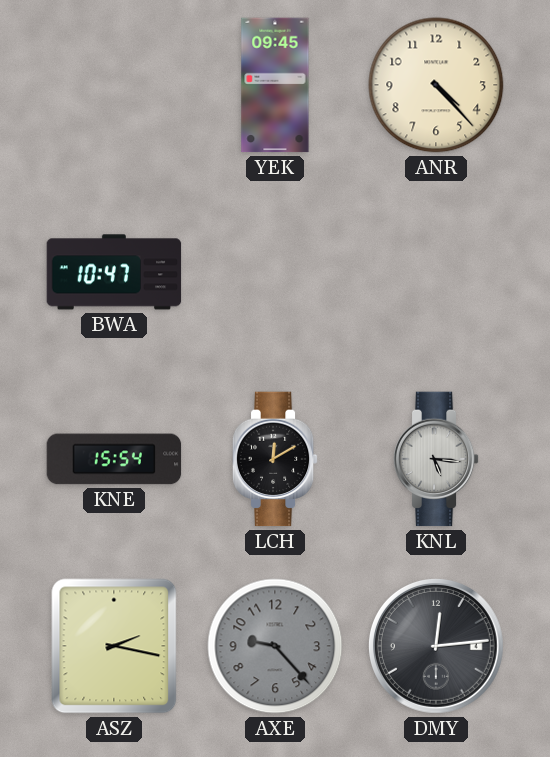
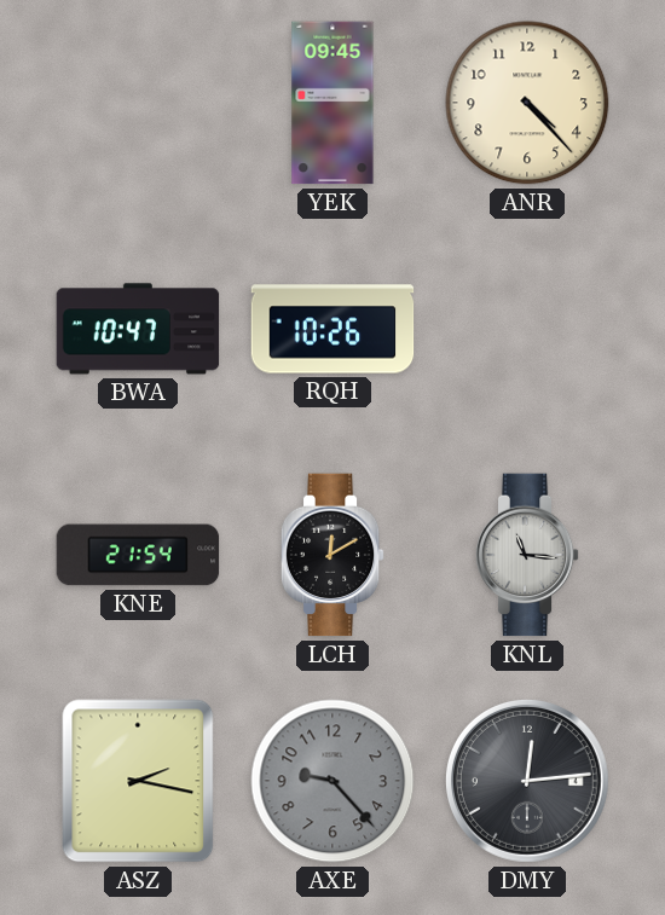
RQH: none -> 10:26 (332, 329)
KNE: 15:54 -> 21:54 (138, 555)
KNL: 5:16 -> 11:16 (527, 555)
